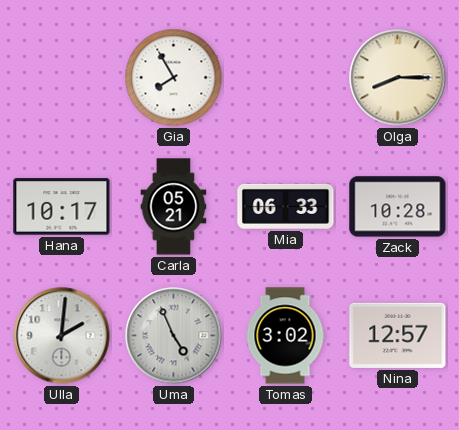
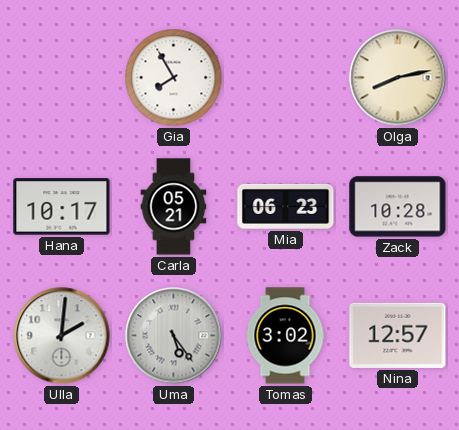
Olga: 8:15 -> 8:13 (398, 78)
Mia: 06:33 -> 06:23 (286, 206)
Uma: 4:56 -> 5:24 (174, 336)
